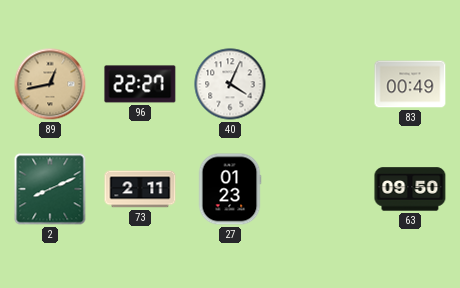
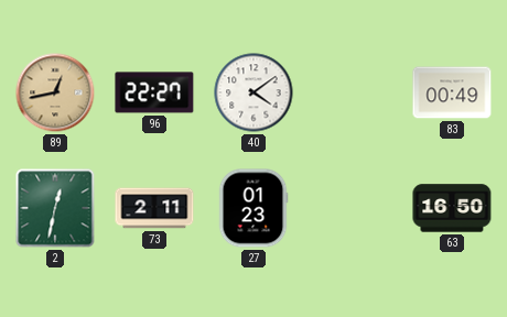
40: 4:04 -> 4:09 (253, 92)
2: 8:11 -> 12:32 (55, 208)
63: 09:50 -> 16:50 (452, 208)
